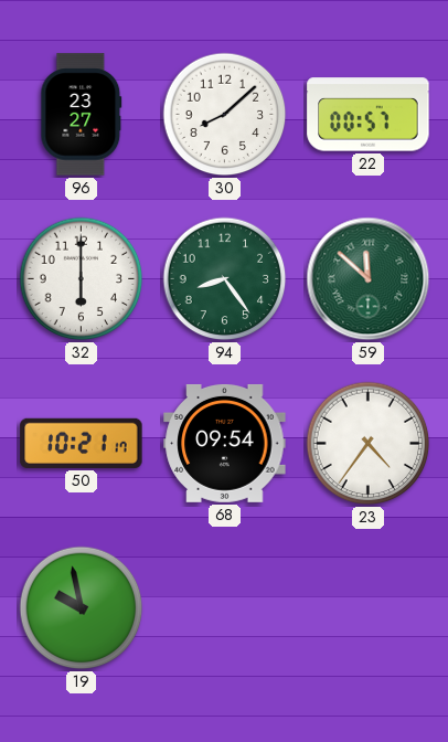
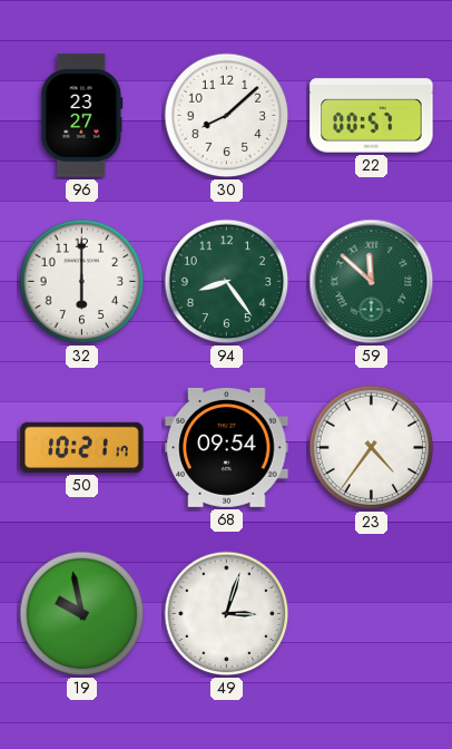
49: none -> 3:03 (227, 614)
